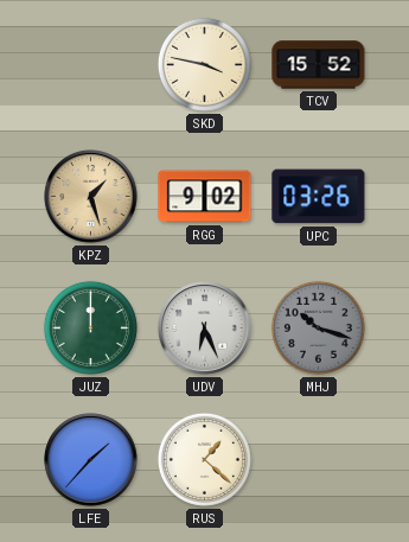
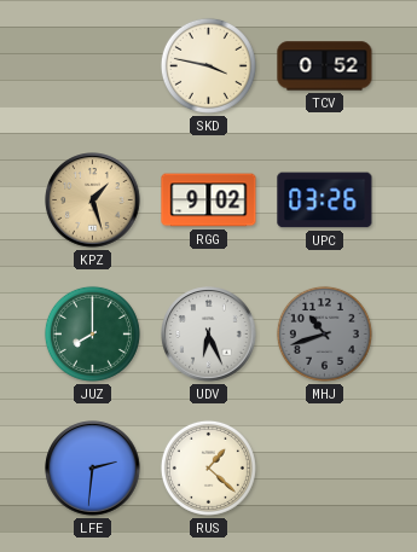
TCV: 15:52 -> 0:52 (325, 66)
JUZ: 12:00 -> 8:00 (92, 333)
MHJ: 10:18 -> 10:42 (324, 333)
LFE: 1:37 -> 2:31 (93, 469)
